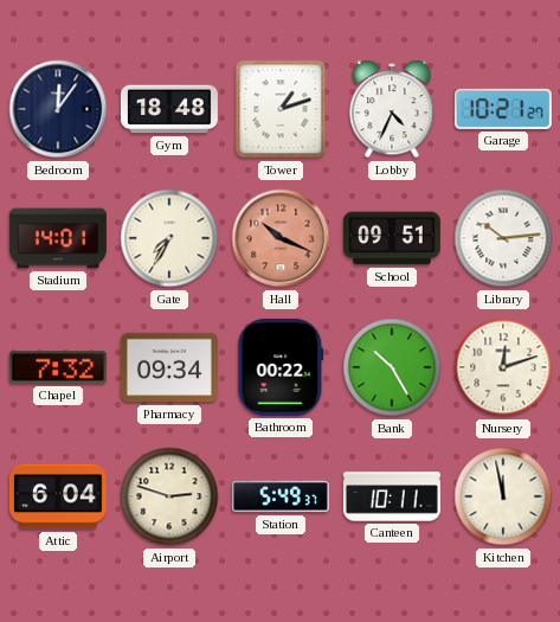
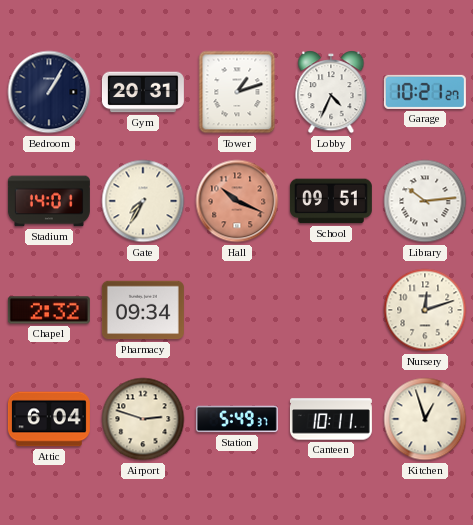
Bedroom: 12:06 -> 1:05 (49, 92)
Gym: 18:48 -> 20:31 (143, 92)
Chapel: 7:32 -> 2:32 (49, 310)
Bathroom: 00:22 -> none (281, 367)
Bank: 10:25 -> none (392, 367)
Kitchen: 11:58 -> 12:57 (425, 419)
